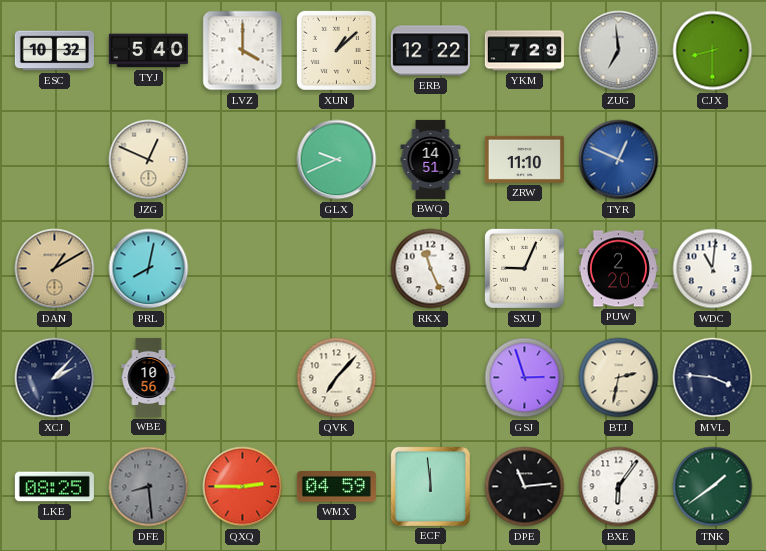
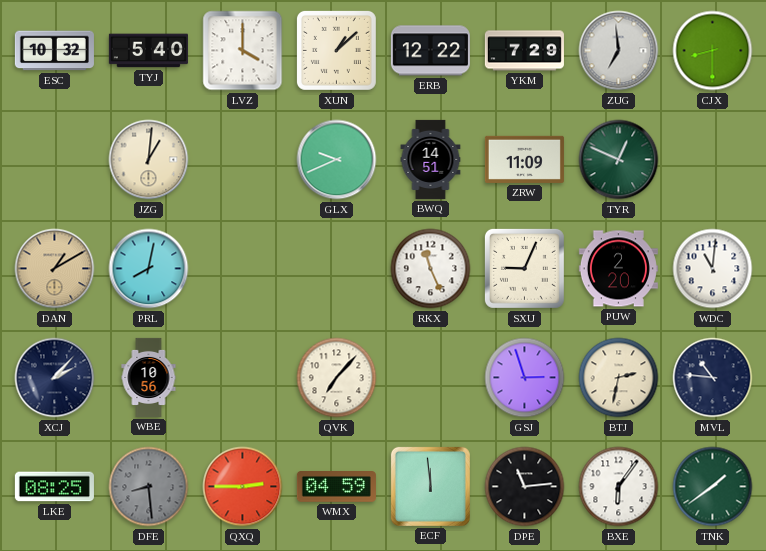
JZG: 12:49 -> 1:01 (149, 160)
ZRW: 11:10 -> 11:09 (524, 159)
TYR dial: blue -> green (619, 160)
MVL: 3:46 -> 10:46 (713, 378)
